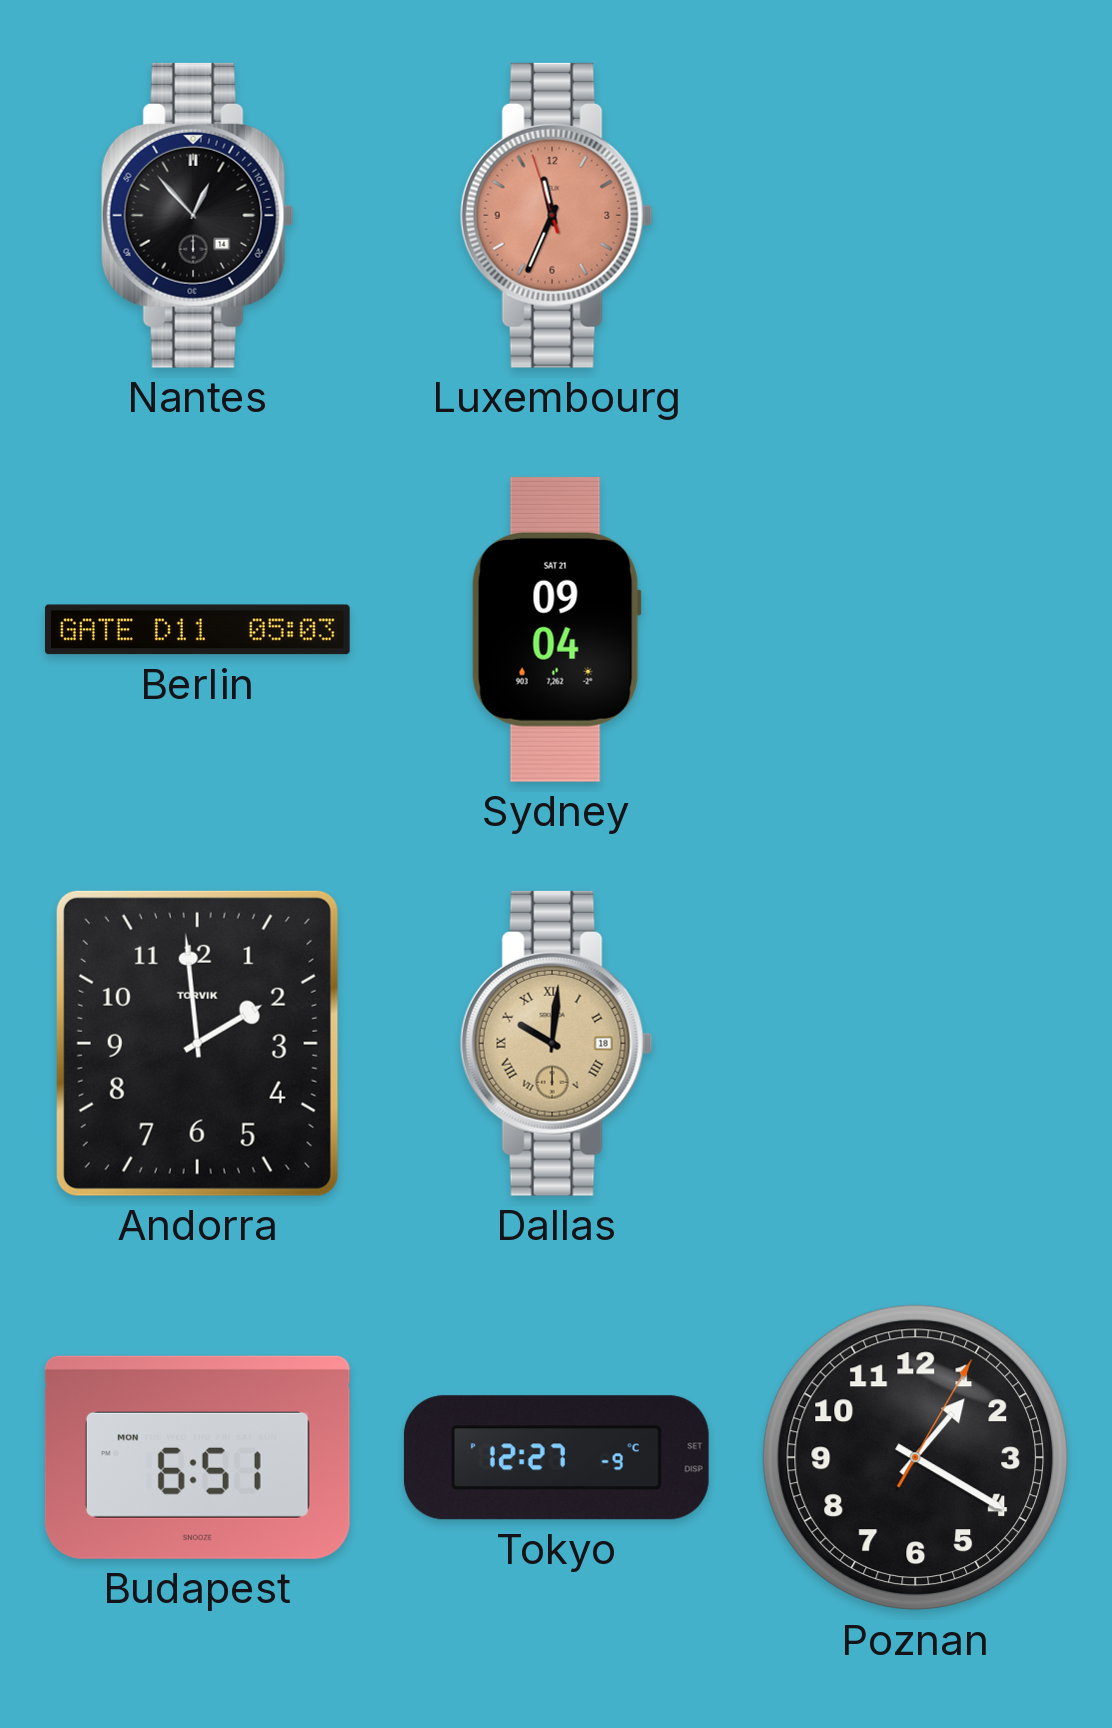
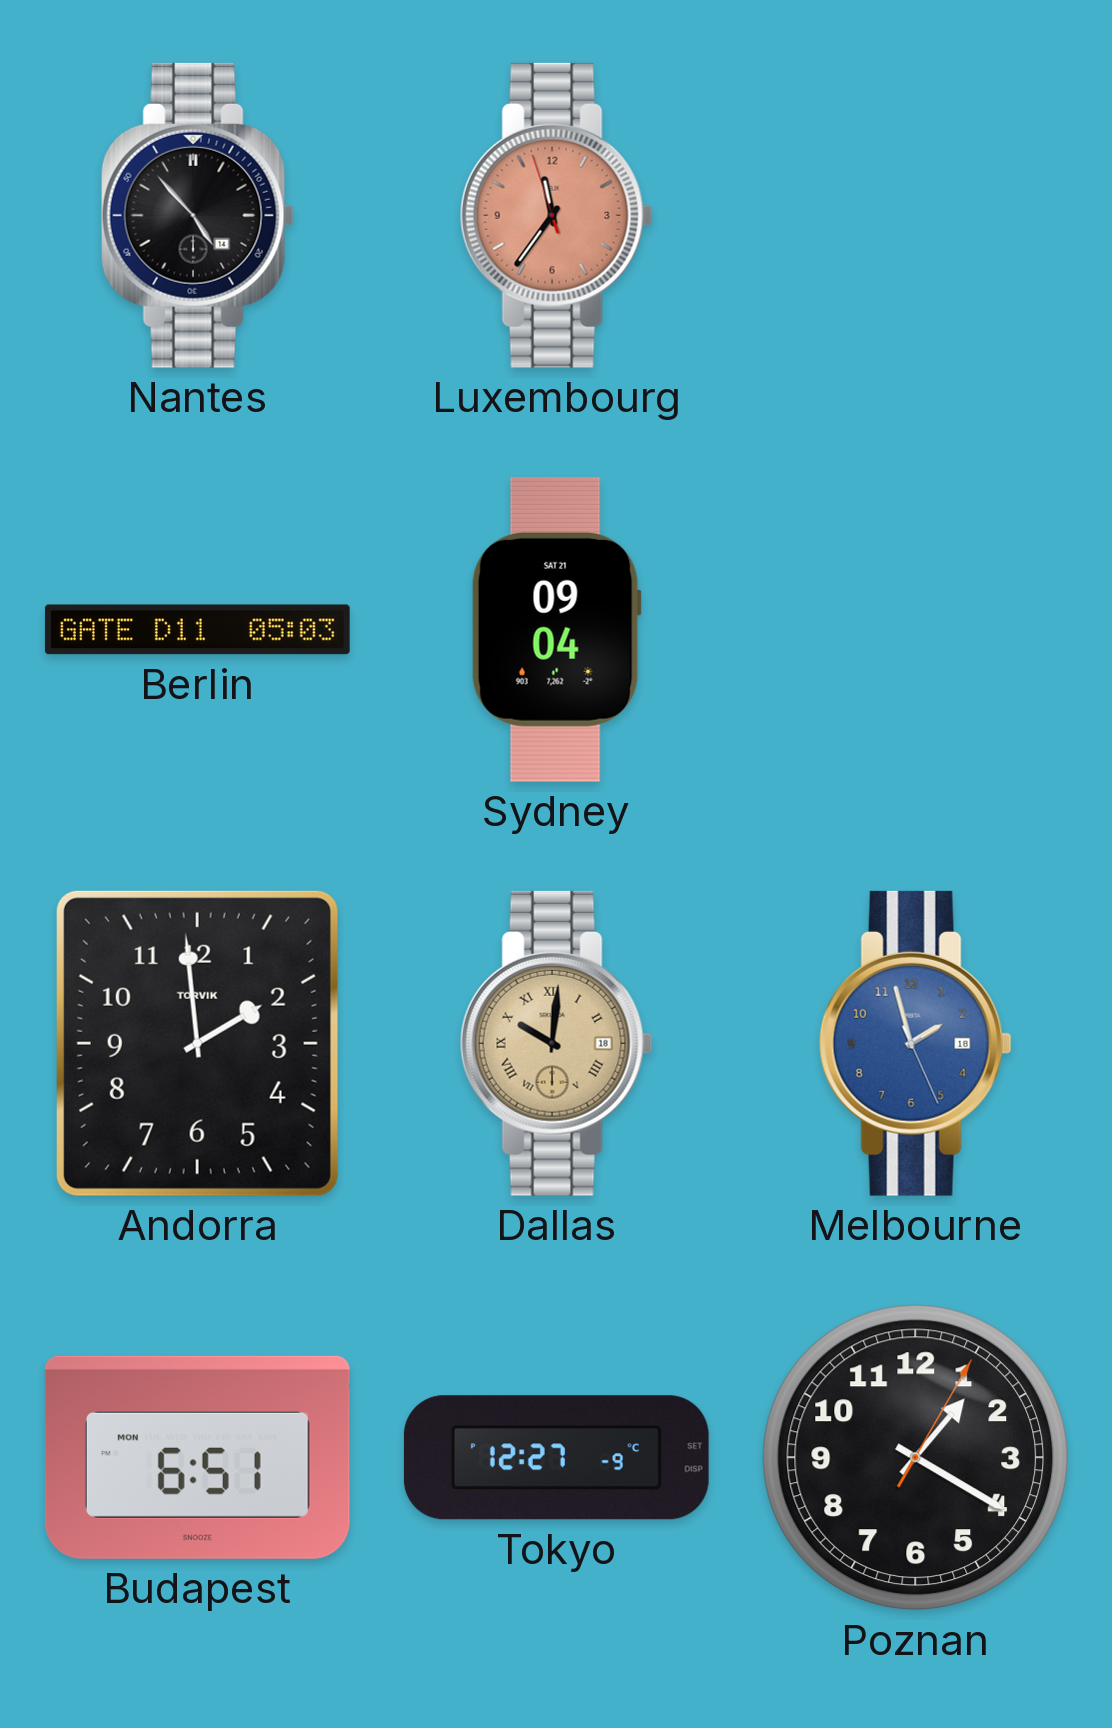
Nantes: 12:53 -> 4:53 (197, 215)
Luxembourg: 11:33 -> 11:35 (556, 215)
Melbourne: none -> 1:57 (915, 1043)
